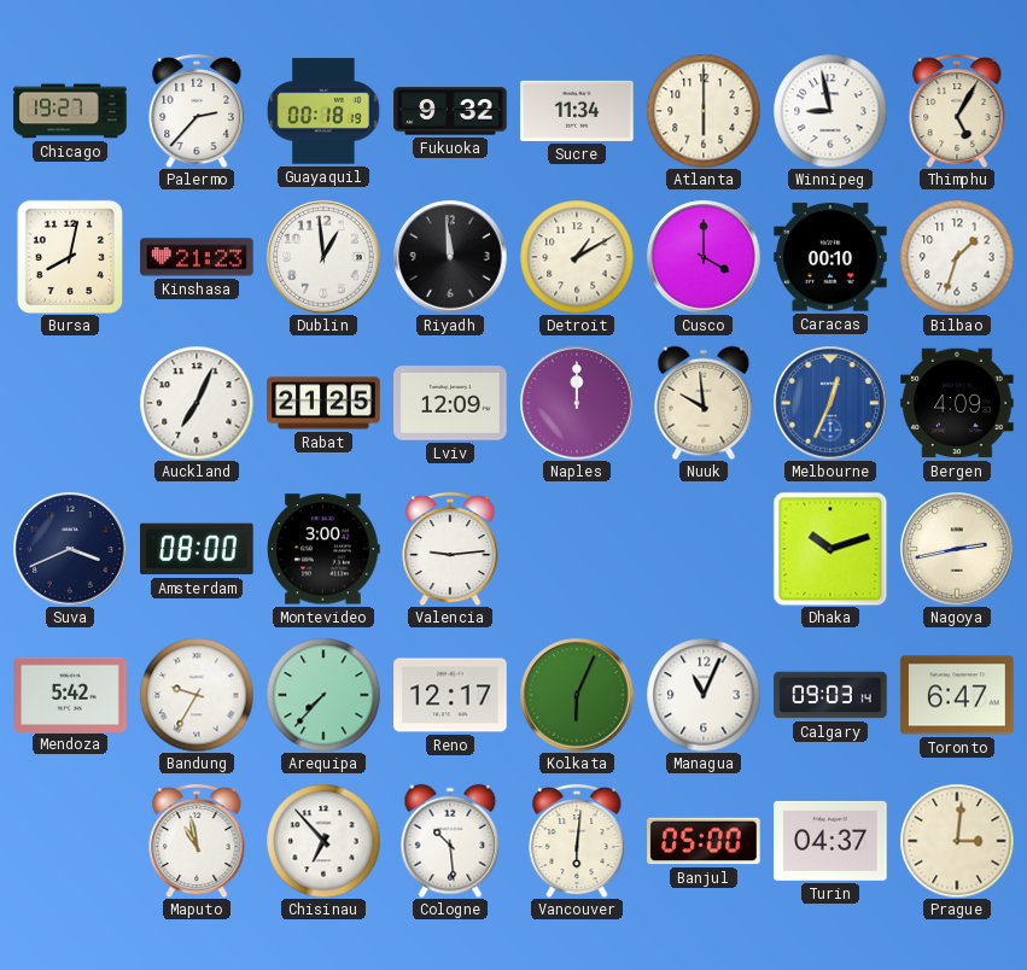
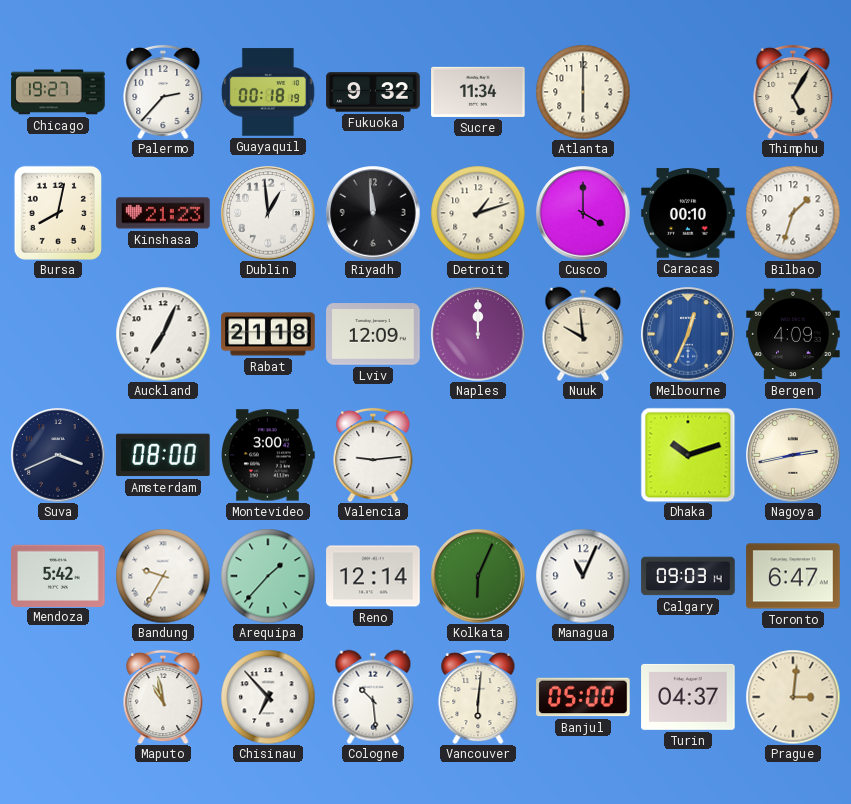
Winnipeg: 8:58 -> none (830, 111)
Detroit: 1:10 -> 1:12 (478, 213)
Rabat: 21:25 -> 21:18 (268, 334)
Arequipa: 7:37 -> 1:37 (268, 576)
Reno: 12:17 -> 12:14 (373, 576)
